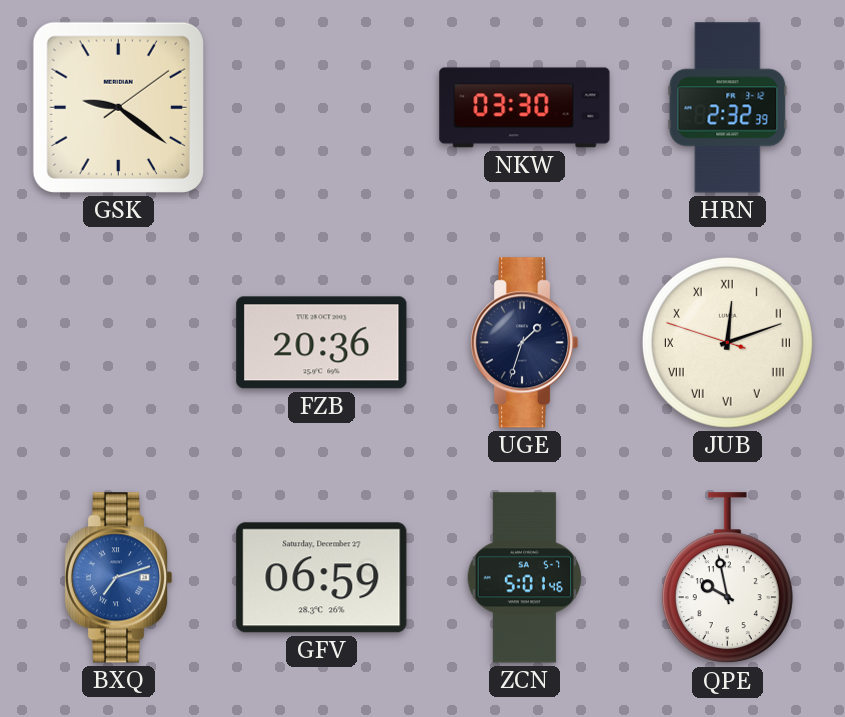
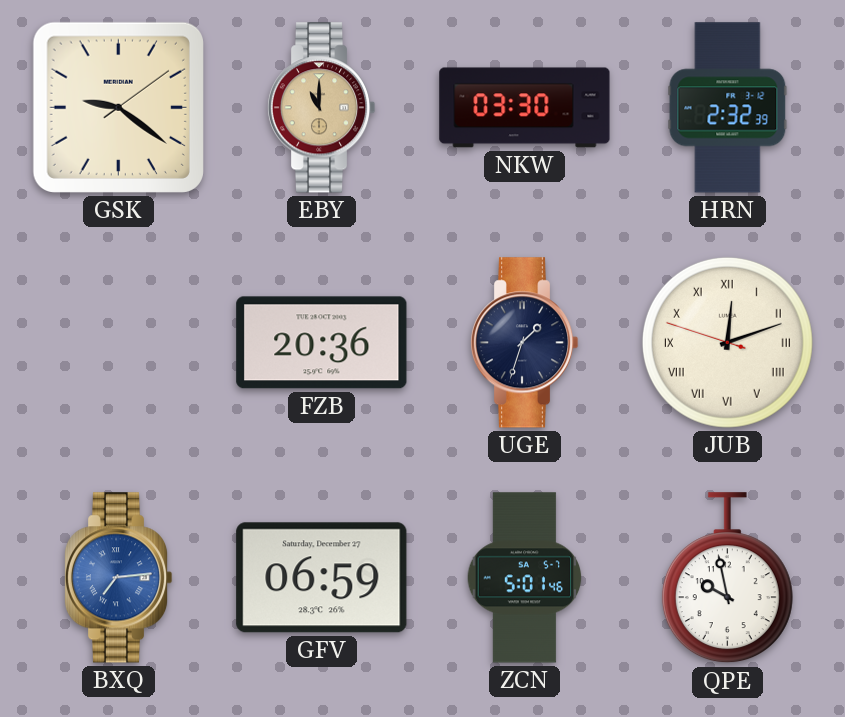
EBY: none -> 11:00 (321, 108)
BXQ: 7:12 -> 7:14 (118, 578)
